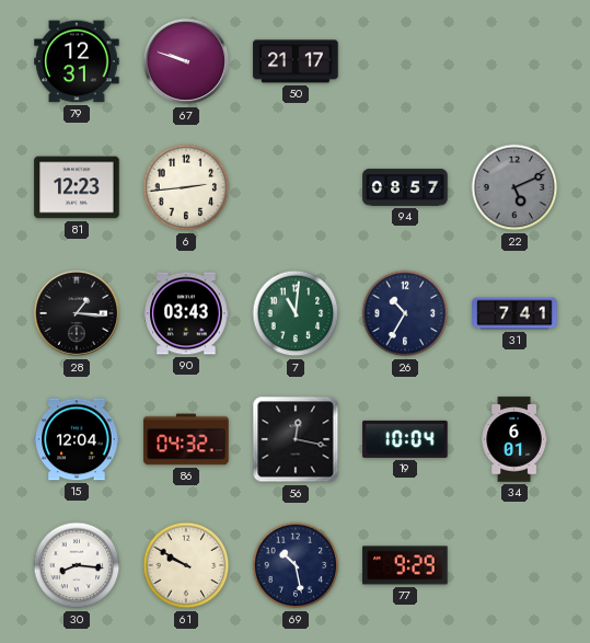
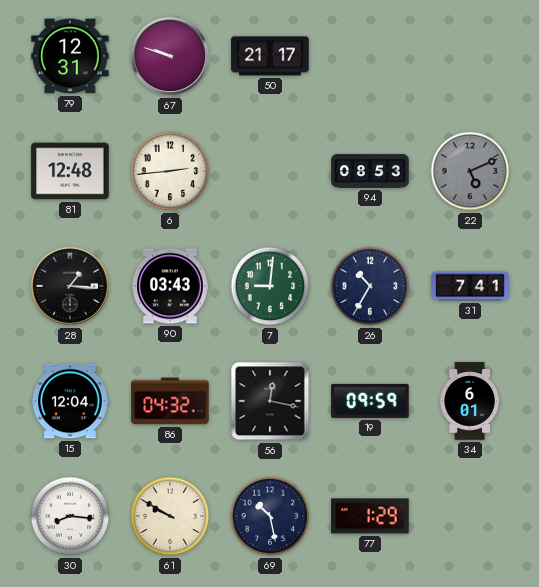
81: 12:23 -> 12:48 (70, 171)
94: 08:57 -> 08:53 (370, 171)
7: 11:01 -> 9:01 (270, 286)
19: 10:04 -> 09:59 (370, 401)
77: 9:29 -> 1:29 (370, 516)
